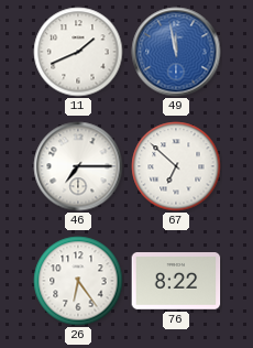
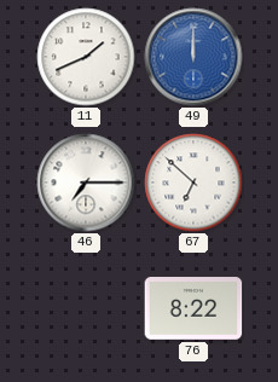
49: 11:58 -> 12:00 (193, 57)
26: 6:24 -> none (78, 281)
